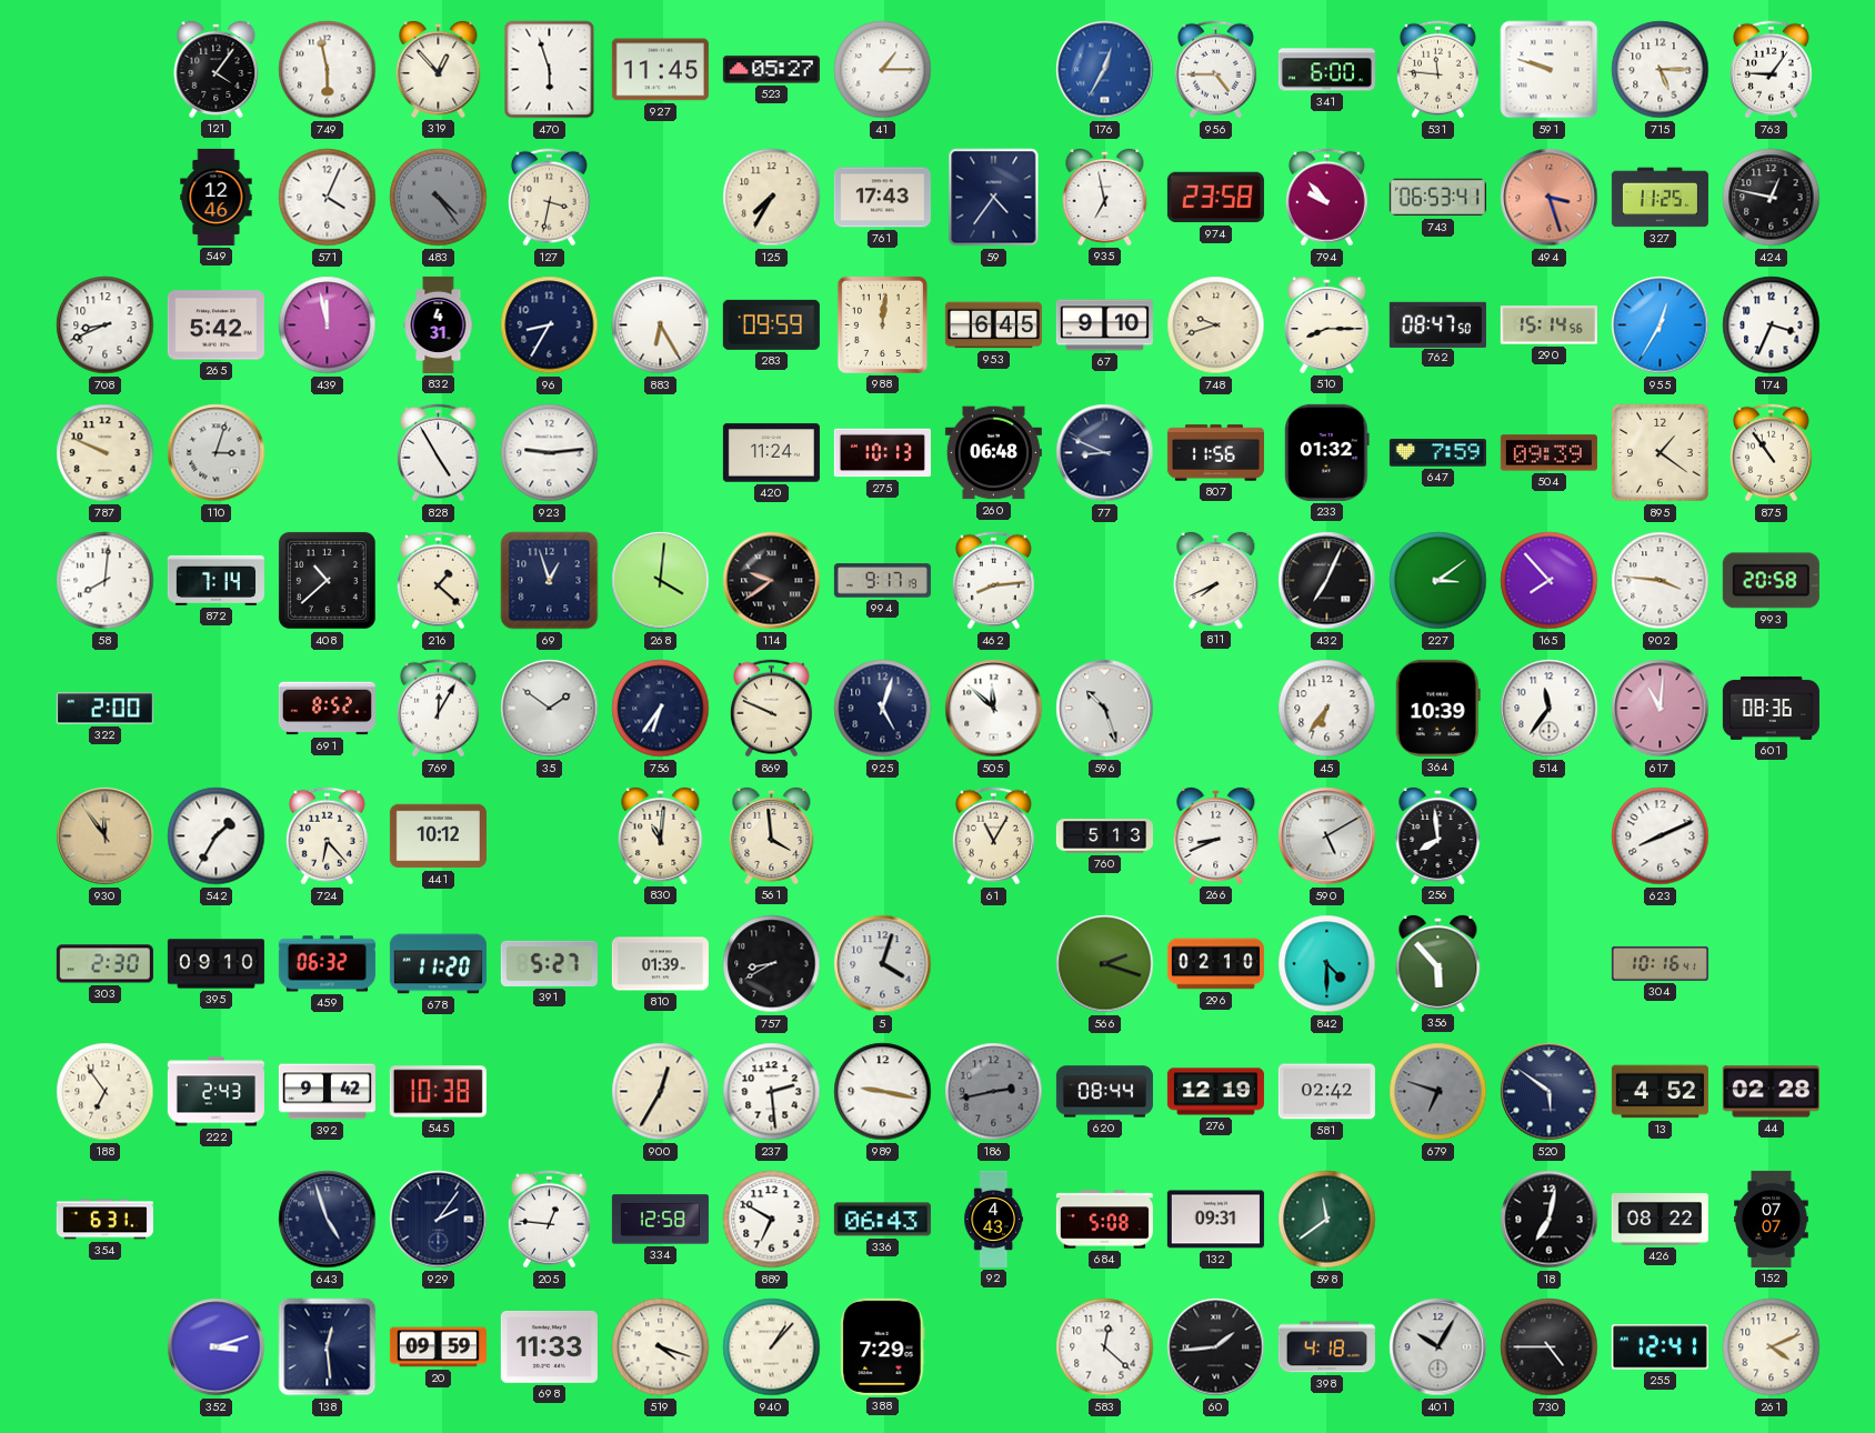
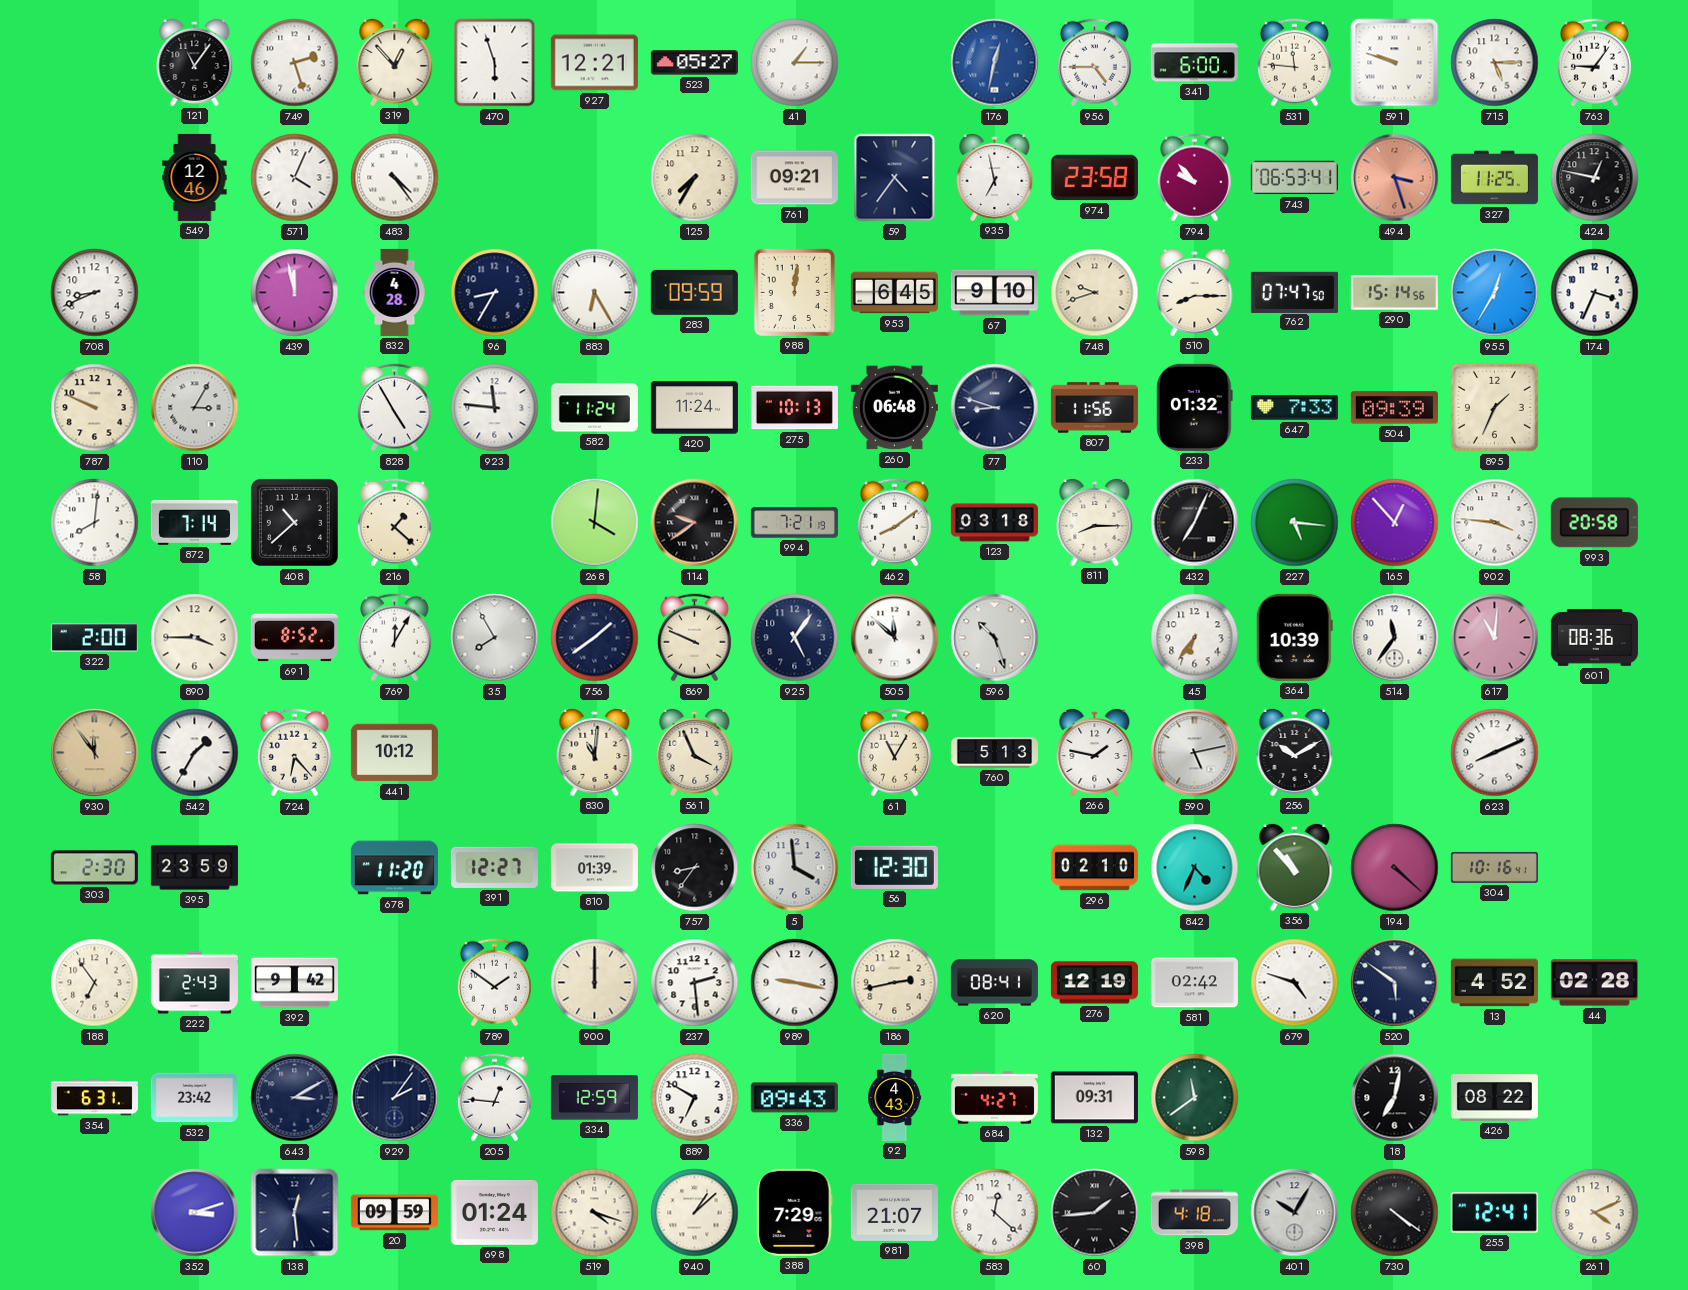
121: 4:06 -> 11:06 (195, 62)
749: 5:58 -> 2:27 (295, 63)
927: 11:45 -> 12:21 (594, 63)
176: 12:35 -> 12:32 (995, 63)
483 dial: grey -> white (395, 178)
127: 3:32 -> none (549, 198)
761: 17:43 -> 09:21 (794, 178)
265: 5:42 -> none (215, 325)
832: 4:31 -> 4:28 (395, 292)
762: 08:47 -> 07:47 (1294, 292)
110: 3:03 -> 3:05 (195, 408)
923: 9:14 -> 11:46 (495, 408)
582: none -> 11:24 (594, 408)
77: 8:49 -> 8:48 (995, 408)
647: 7:59 -> 7:33 (1294, 408)
895: 1:21 -> 1:34 (1495, 408)
875: 10:54 -> none (1771, 453)
69: 12:57 -> none (550, 581)
994: 9:17 -> 7:21 (794, 523)
462: 8:14 -> 8:09 (894, 523)
123: none -> 03:18 (994, 523)
811: 7:41 -> 8:15 (1095, 522)
227: 3:09 -> 5:16 (1295, 523)
165: 7:53 -> 12:53 (1395, 523)
890: none -> 3:45 (195, 638)
35: 1:51 -> 7:55 (495, 638)
756: 6:36 -> 1:39 (595, 638)
925: 5:03 -> 5:06 (795, 638)
561: 3:59 -> 3:56 (695, 752)
266: 8:41 -> 1:47 (1095, 752)
590: 5:10 -> 5:13 (1195, 753)
256: 7:59 -> 10:10 (1295, 752)
395: 09:10 -> 23:59 (194, 868)
459: 06:32 -> none (327, 964)
391: 5:27 -> 12:27 (494, 867)
757: 8:40 -> 8:36 (695, 868)
5: 4:03 -> 3:59 (795, 868)
56: none -> 12:30 (894, 867)
566: 2:18 -> none (1105, 964)
842: 4:30 -> 4:34 (1195, 868)
356: 5:53 -> 10:53 (1295, 867)
194: none -> 4:22 (1395, 868)
545: 10:38 -> none (438, 1092)
789: none -> 1:51 (494, 983)
900: 12:35 -> 12:00 (595, 983)
186 dial: grey -> cream (895, 983)
620: 08:44 -> 08:41 (994, 983)
679: 6:48 -> 4:48 (1295, 983)
679 dial: grey -> white (1295, 983)
532: none -> 23:42 (194, 1098)
643: 4:57 -> 3:10 (295, 1098)
334: 12:58 -> 12:59 (594, 1098)
336: 06:43 -> 09:43 (794, 1098)
684: 5:08 -> 4:27 (994, 1098)
152: 07:07 -> none (1772, 1219)
698: 11:33 -> 01:24 (494, 1213)
940: 1:07 -> 1:08 (695, 1213)
981: none -> 21:07 (894, 1212)
730: 4:45 -> 4:21 (1395, 1213)
